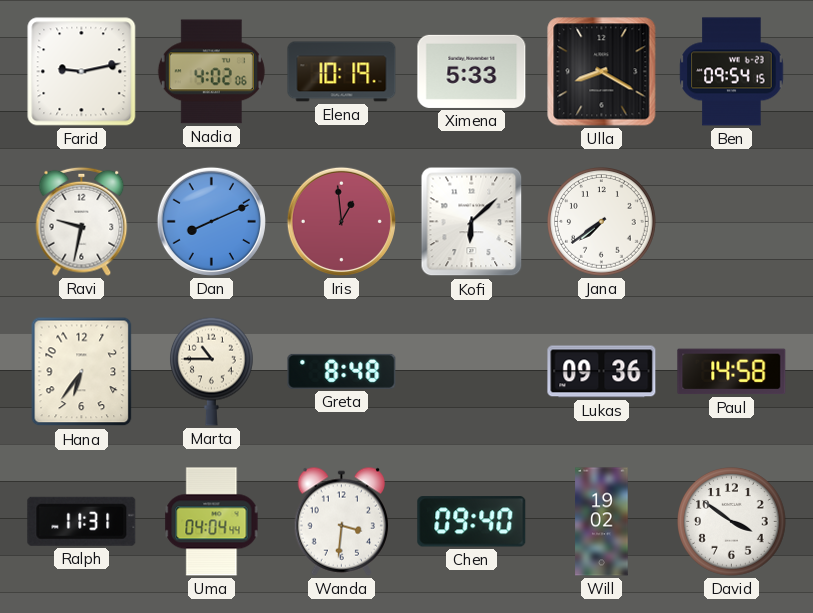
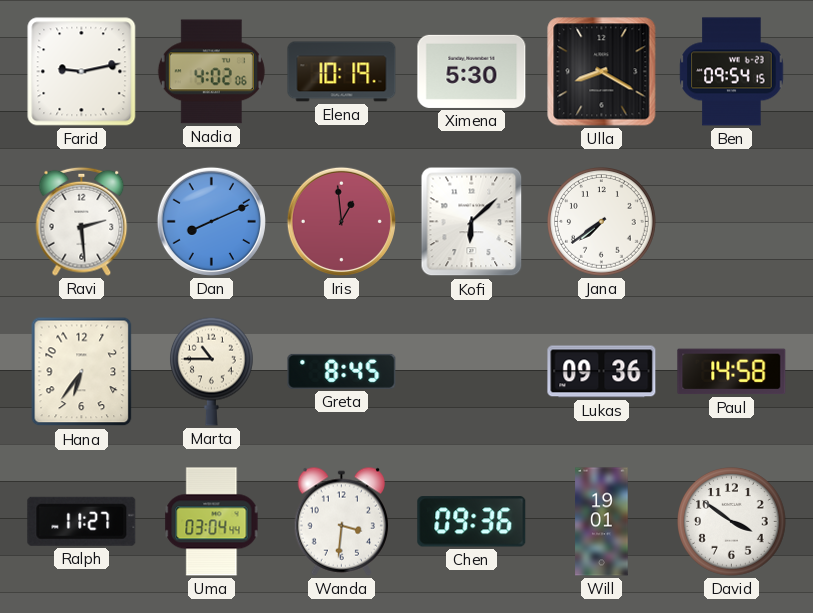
Ximena: 5:33 -> 5:30 (472, 71)
Ravi: 9:32 -> 2:29 (82, 221)
Greta: 8:48 -> 8:45 (342, 371)
Ralph: 11:31 -> 11:27 (82, 521)
Uma: 04:04 -> 03:04 (212, 522)
Chen: 09:40 -> 09:36 (472, 522)
Will: 19:02 -> 19:01 (602, 522)
